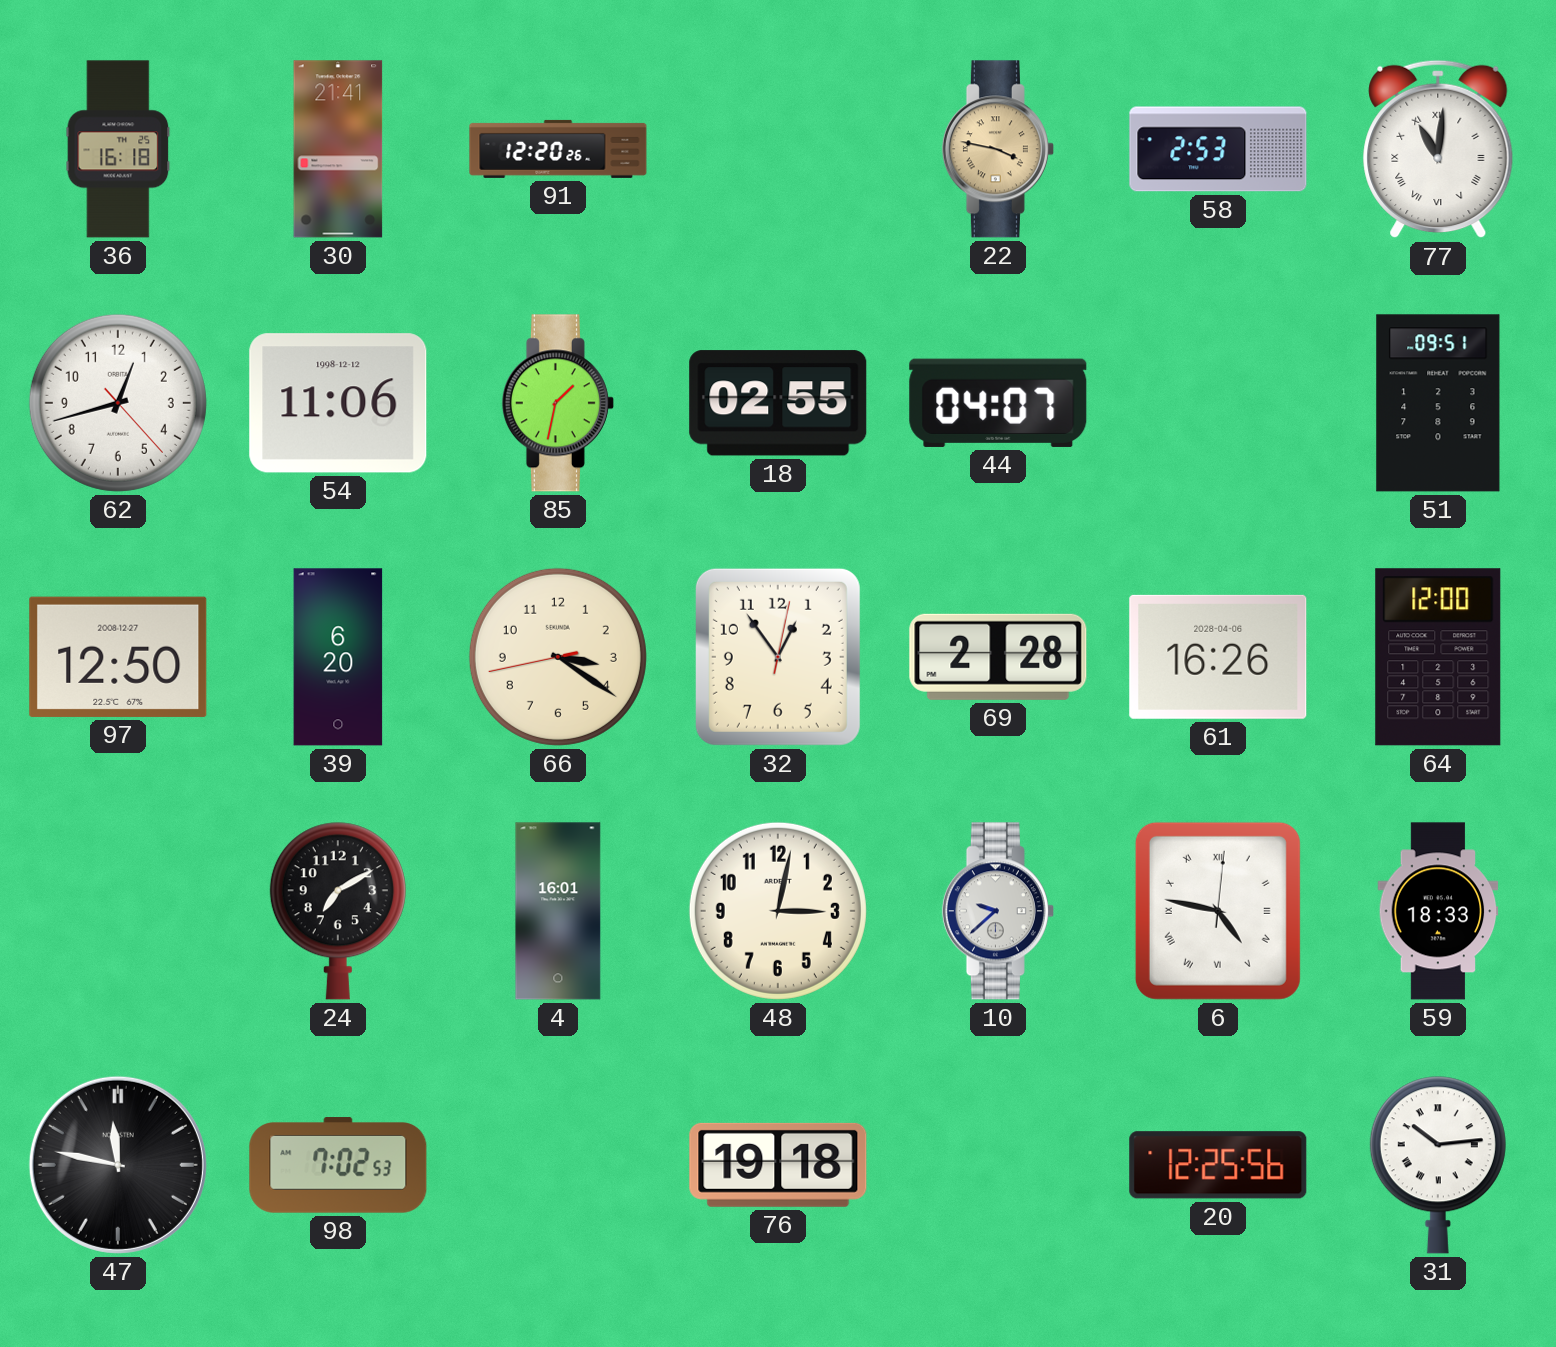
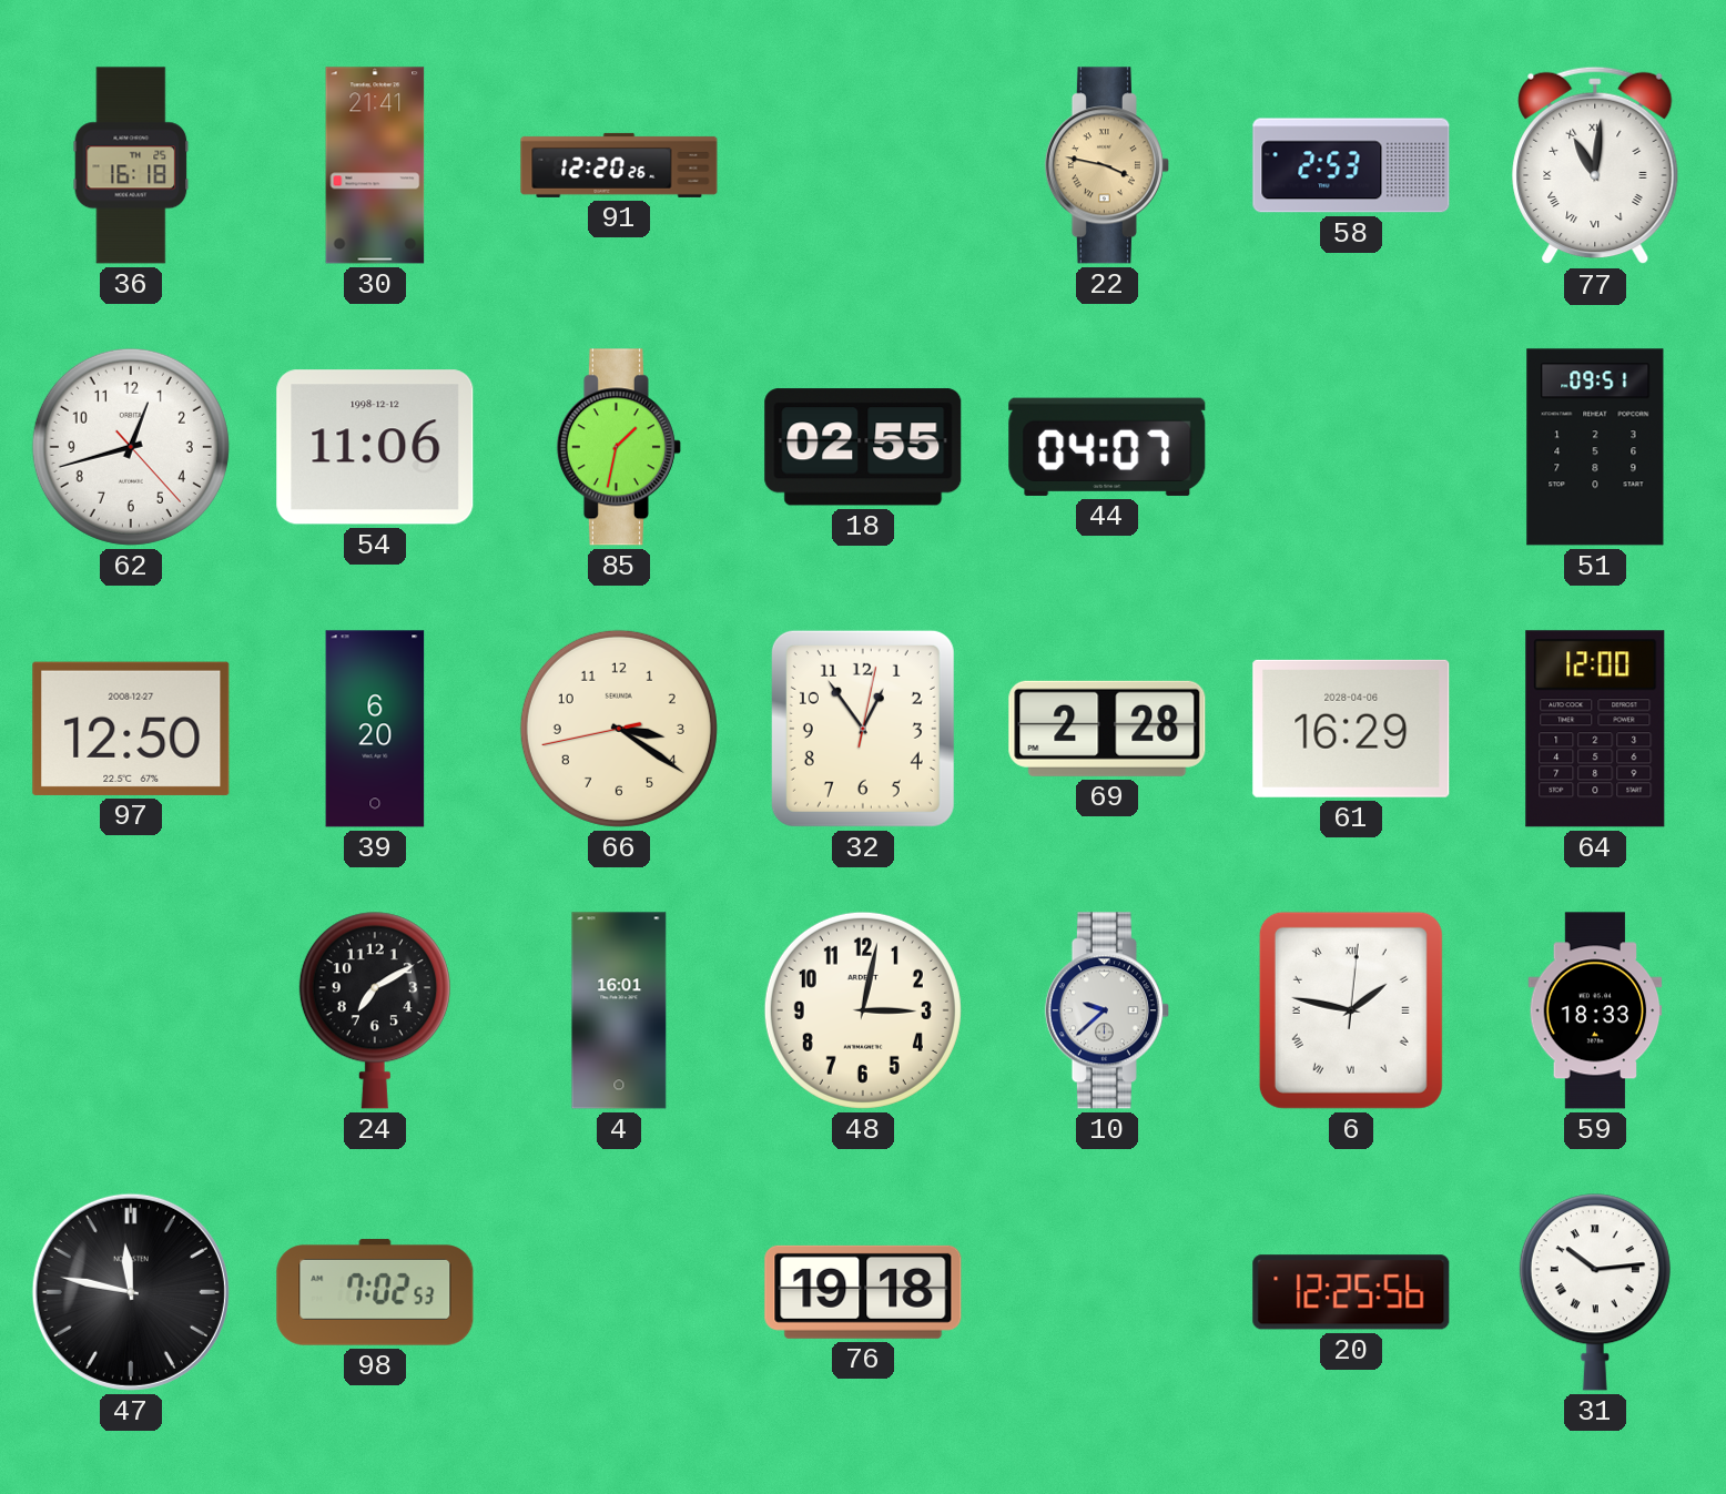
61: 16:26 -> 16:29 (1351, 729)
6: 4:47 -> 1:47 (1351, 1010)
